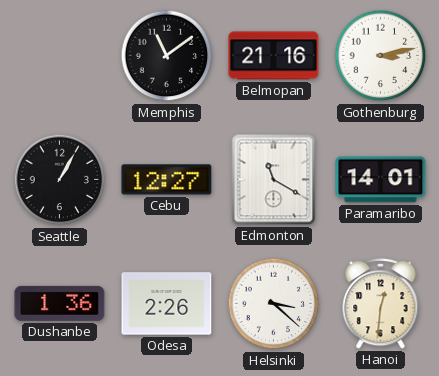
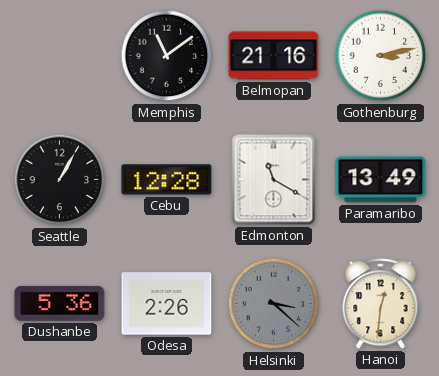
Cebu: 12:27 -> 12:28 (167, 180)
Paramaribo: 14:01 -> 13:49 (381, 180)
Dushanbe: 1:36 -> 5:36 (60, 303)
Helsinki dial: white -> grey (274, 304)
